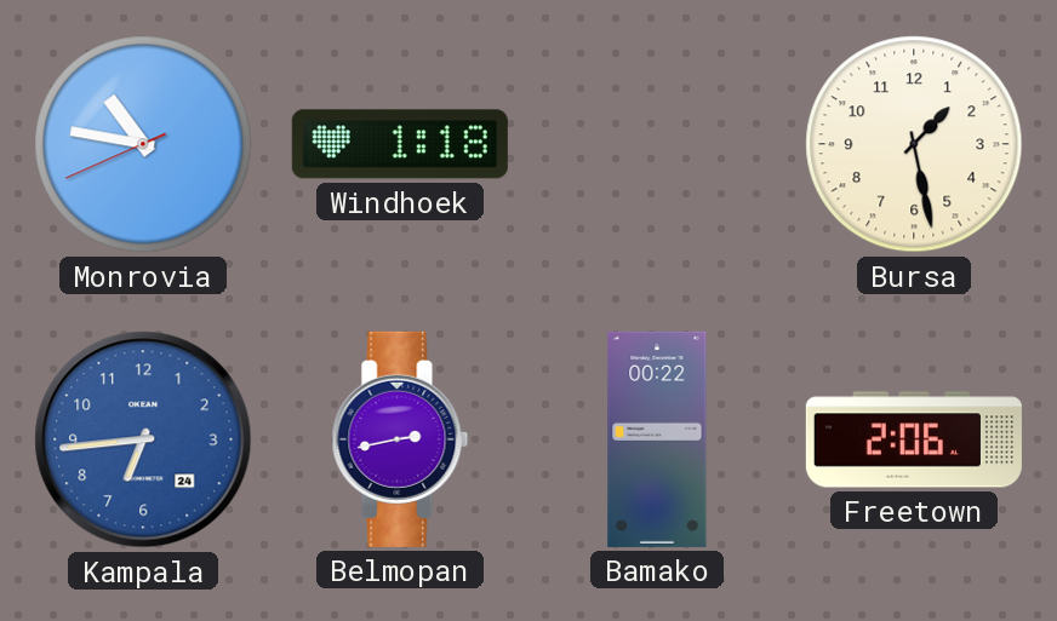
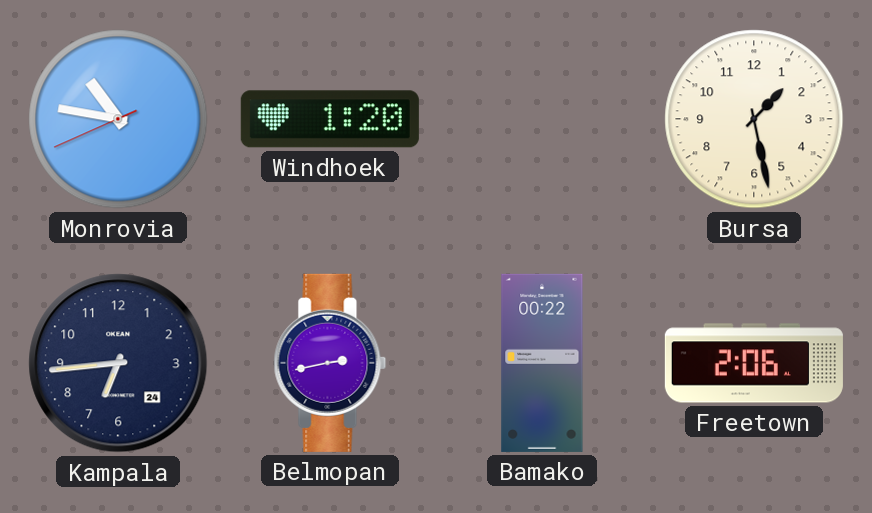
Windhoek: 1:18 -> 1:20 (330, 119)
Kampala dial: blue -> navy (118, 363)
